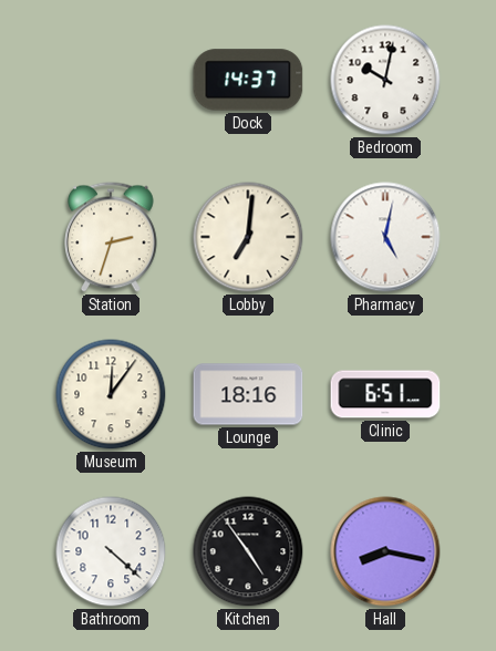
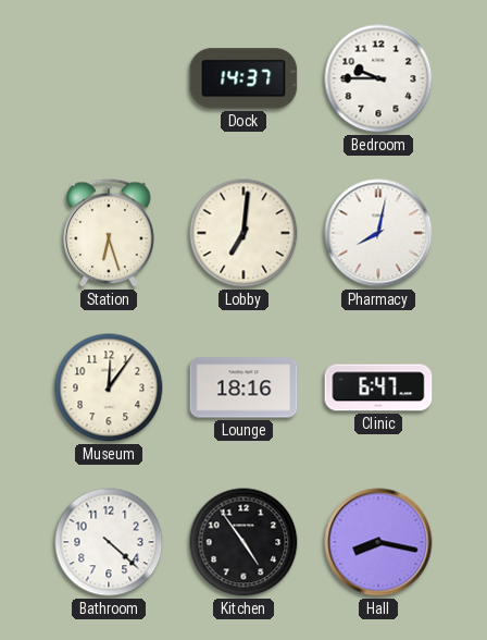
Bedroom: 10:02 -> 9:45 (378, 78)
Station: 2:33 -> 6:27 (109, 233)
Pharmacy: 5:02 -> 8:02 (378, 233)
Clinic: 6:51 -> 6:47 (378, 387)
